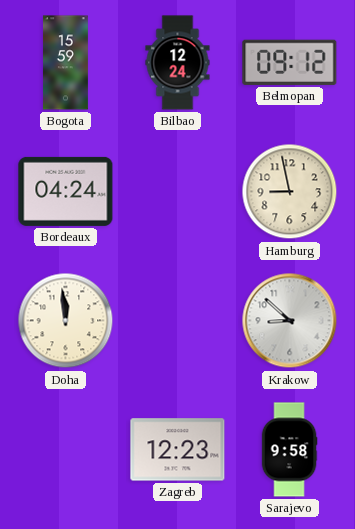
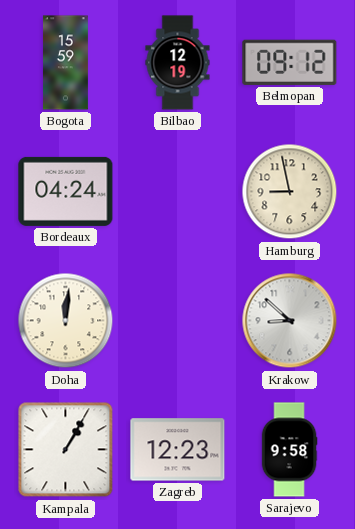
Bilbao: 12:24 -> 12:19 (178, 63)
Doha: 11:59 -> 12:01 (66, 321)
Kampala: none -> 1:05 (66, 450)
